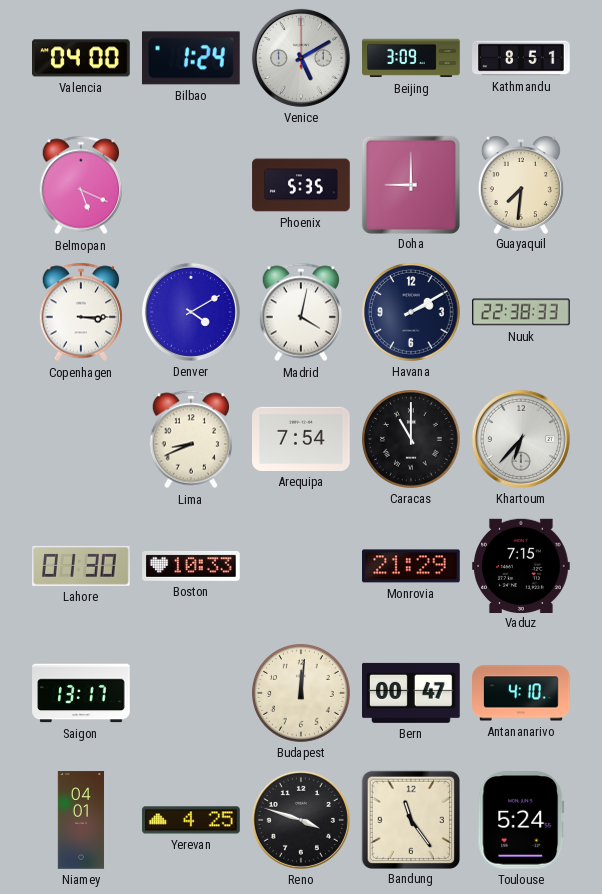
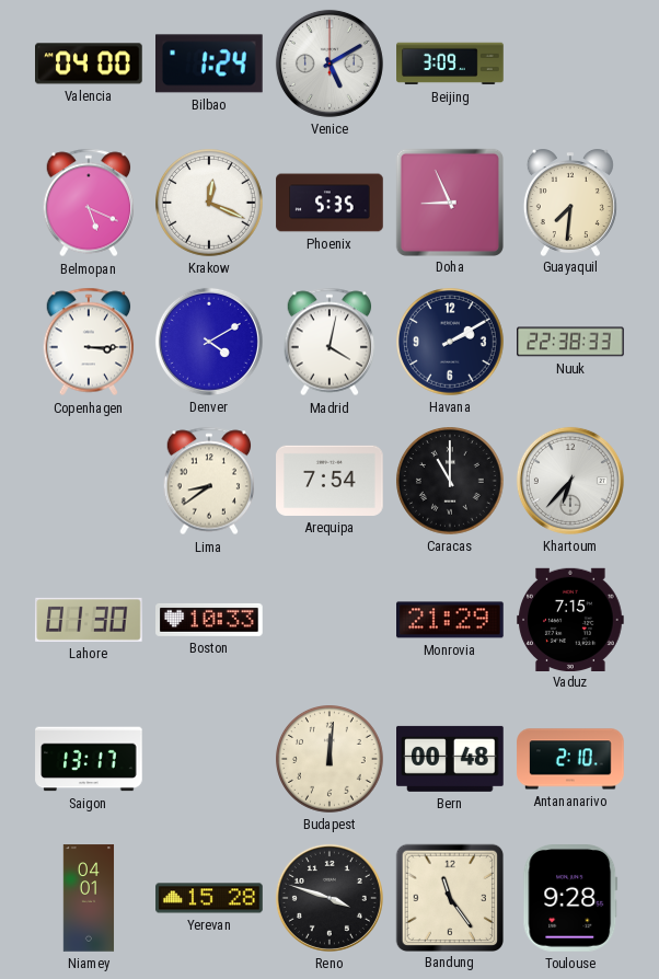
Kathmandu: 8:51 -> none (521, 58)
Krakow: none -> 12:19 (210, 204)
Doha: 9:00 -> 8:56 (449, 201)
Lima: 8:41 -> 8:39 (209, 481)
Bern: 00:47 -> 00:48 (450, 759)
Antananarivo: 4:10 -> 2:10 (570, 759)
Yerevan: 4:25 -> 15:28 (209, 898)
Toulouse: 5:24 -> 9:28 (570, 899)
